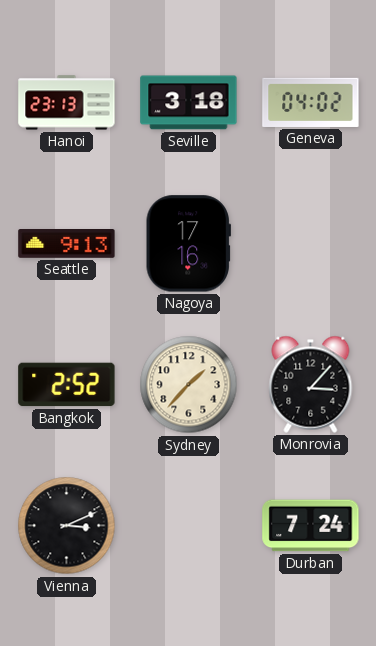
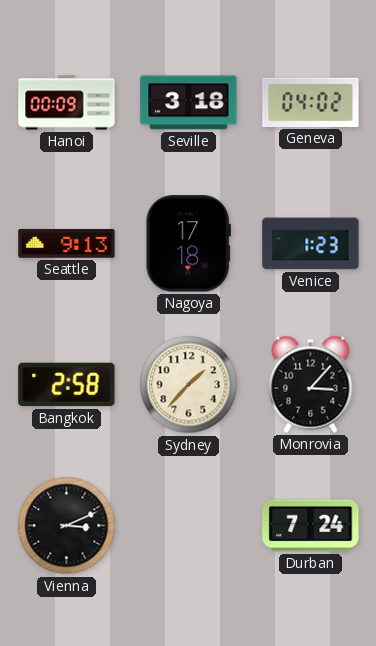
Hanoi: 23:13 -> 00:09 (67, 103)
Nagoya: 17:16 -> 17:18 (188, 244)
Venice: none -> 1:23 (311, 244)
Bangkok: 2:52 -> 2:58 (67, 385)
